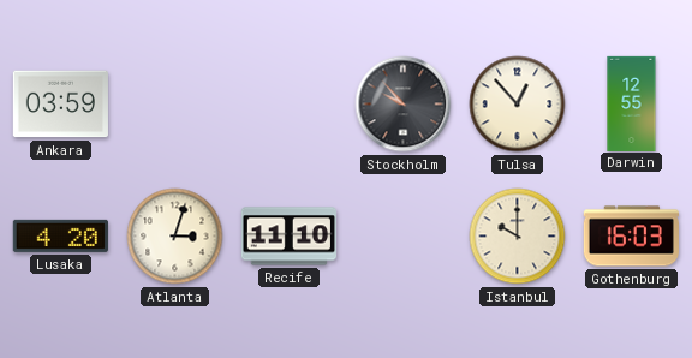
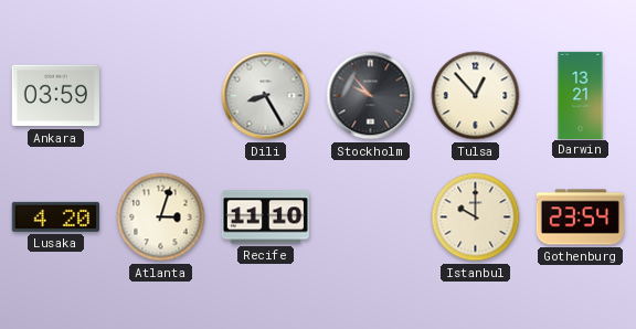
Dili: none -> 8:25 (266, 96)
Darwin: 12:55 -> 13:21 (581, 95)
Gothenburg: 16:03 -> 23:54 (580, 217)
